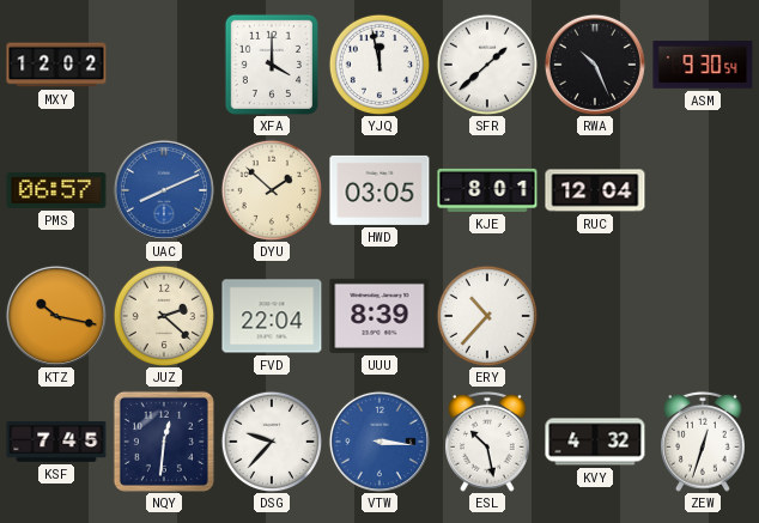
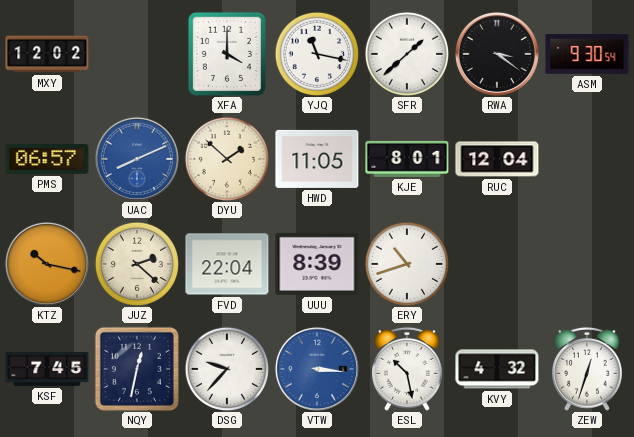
YJQ: 11:58 -> 11:17 (316, 53)
RWA: 10:26 -> 3:21 (497, 54)
HWD: 03:05 -> 11:05 (317, 159)
ERY: 10:37 -> 10:42 (406, 263)
NQY: 12:31 -> 12:32 (137, 369)
